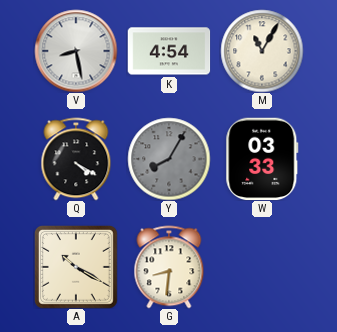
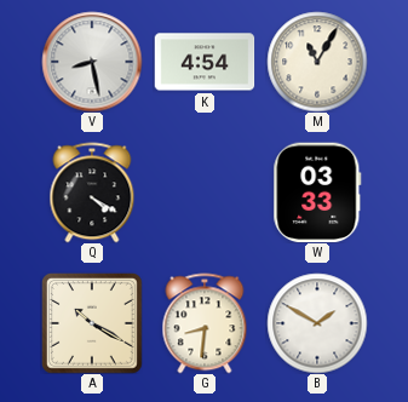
Y: 8:05 -> none (169, 159)
B: none -> 1:50 (317, 323)
